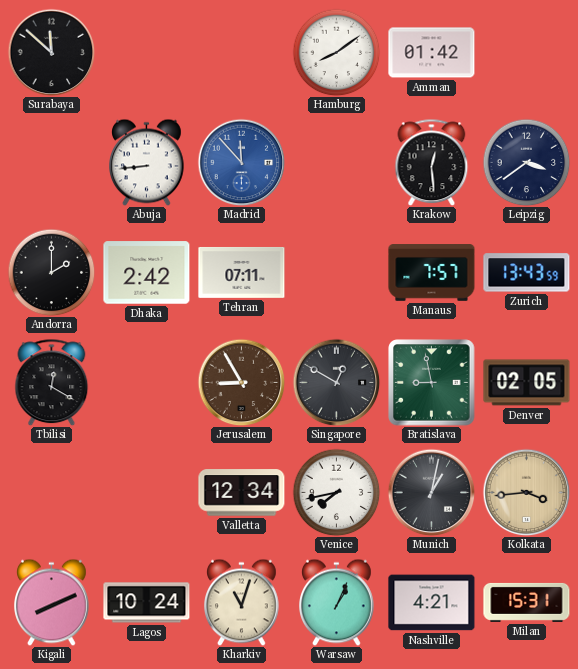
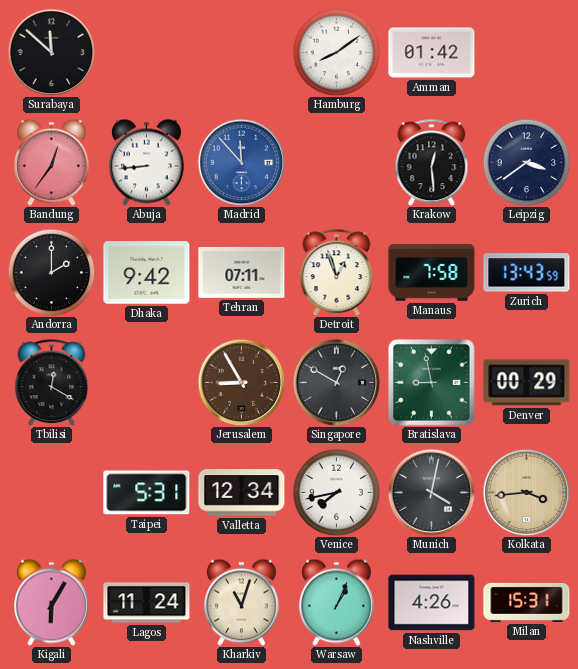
Bandung: none -> 12:36 (52, 162)
Dhaka: 2:42 -> 9:42 (147, 273)
Detroit: none -> 12:57 (337, 272)
Manaus: 7:57 -> 7:58 (432, 273)
Denver: 02:05 -> 00:29 (527, 383)
Taipei: none -> 5:31 (147, 493)
Munich: 1:02 -> 4:02 (431, 492)
Kigali: 8:11 -> 6:05 (52, 602)
Lagos: 10:24 -> 11:24 (147, 603)
Nashville: 4:21 -> 4:26 (432, 603)
